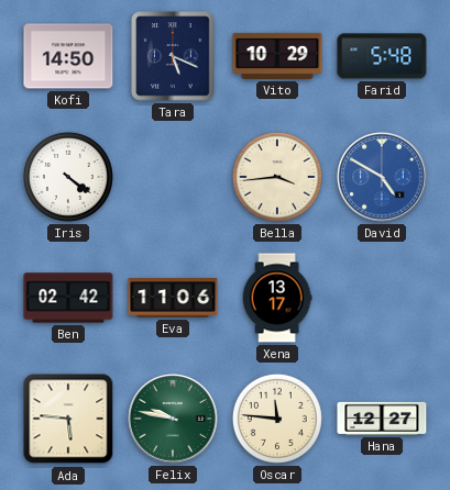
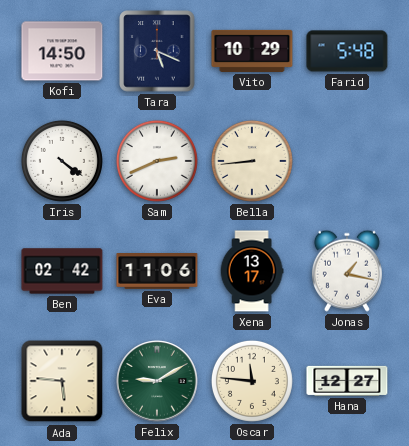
Sam: none -> 2:41 (157, 161)
Bella: 3:44 -> 8:44 (252, 161)
David: 4:50 -> none (382, 177)
Jonas: none -> 1:17 (347, 271)
Felix: 9:47 -> 9:10 (157, 381)
